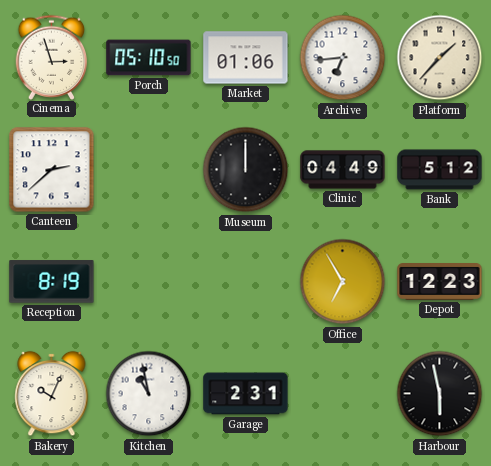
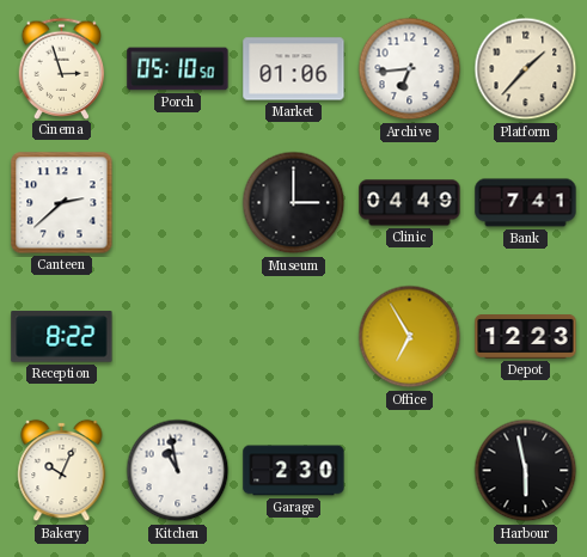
Museum: 12:00 -> 3:00 (294, 203)
Bank: 5:12 -> 7:41 (526, 203)
Reception: 8:19 -> 8:22 (62, 337)
Garage: 2:31 -> 2:30 (294, 471)
